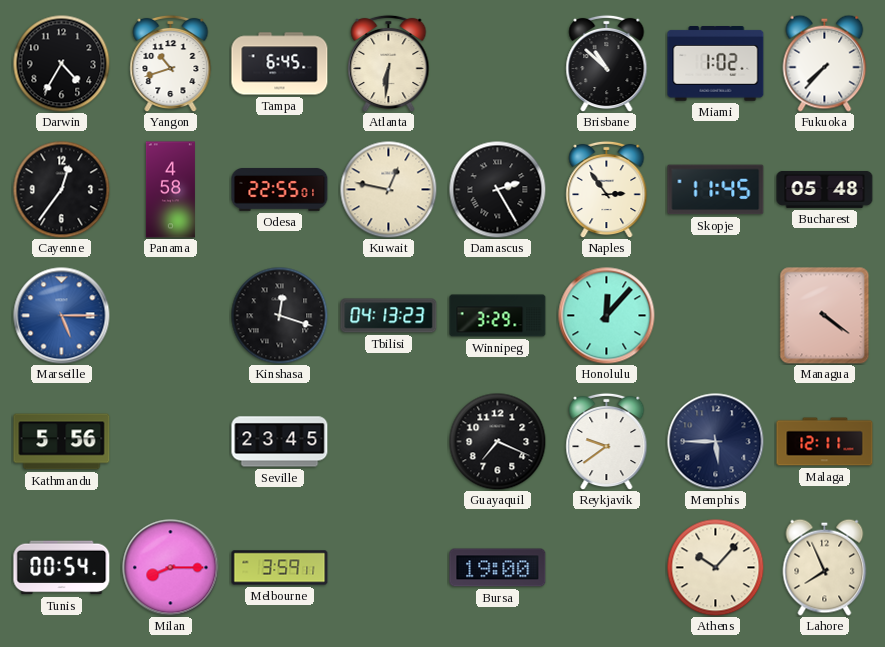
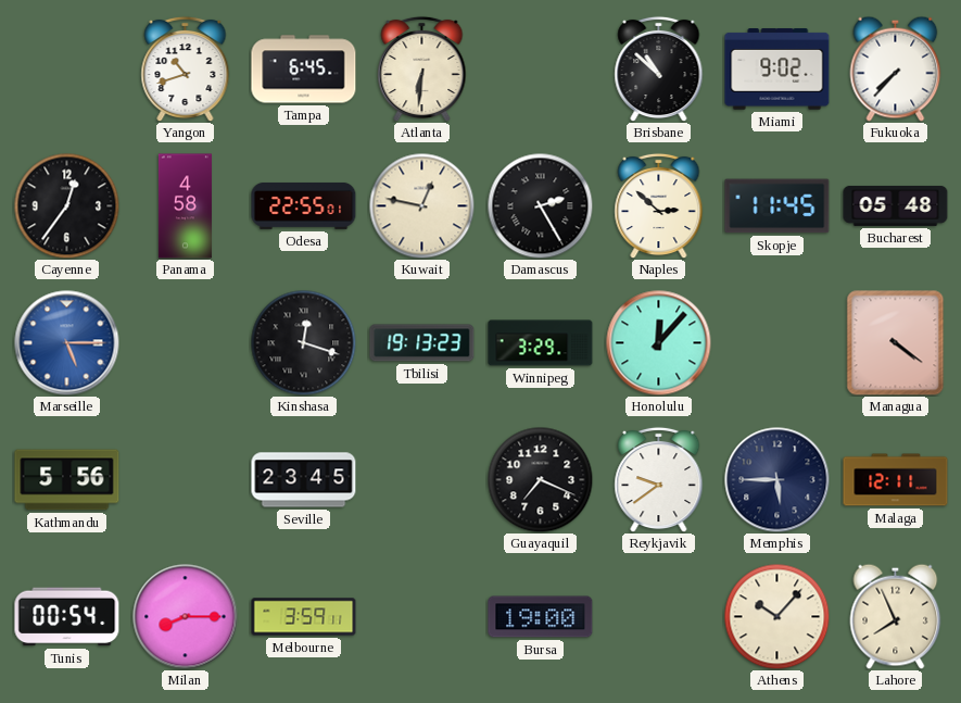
Darwin: 4:35 -> none (61, 63)
Miami: 1:02 -> 9:02 (777, 70)
Naples: 2:54 -> 2:52 (659, 205)
Tbilisi: 04:13 -> 19:13 (422, 343)
